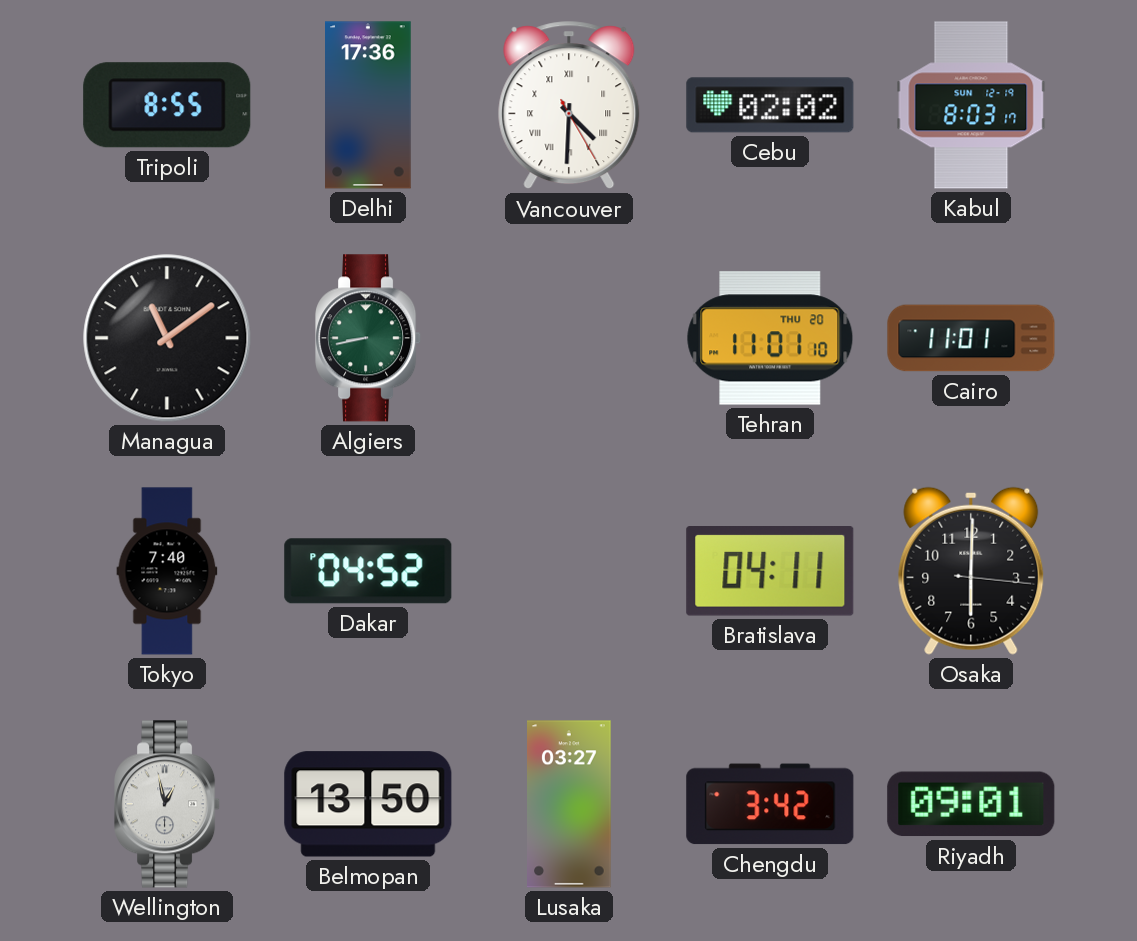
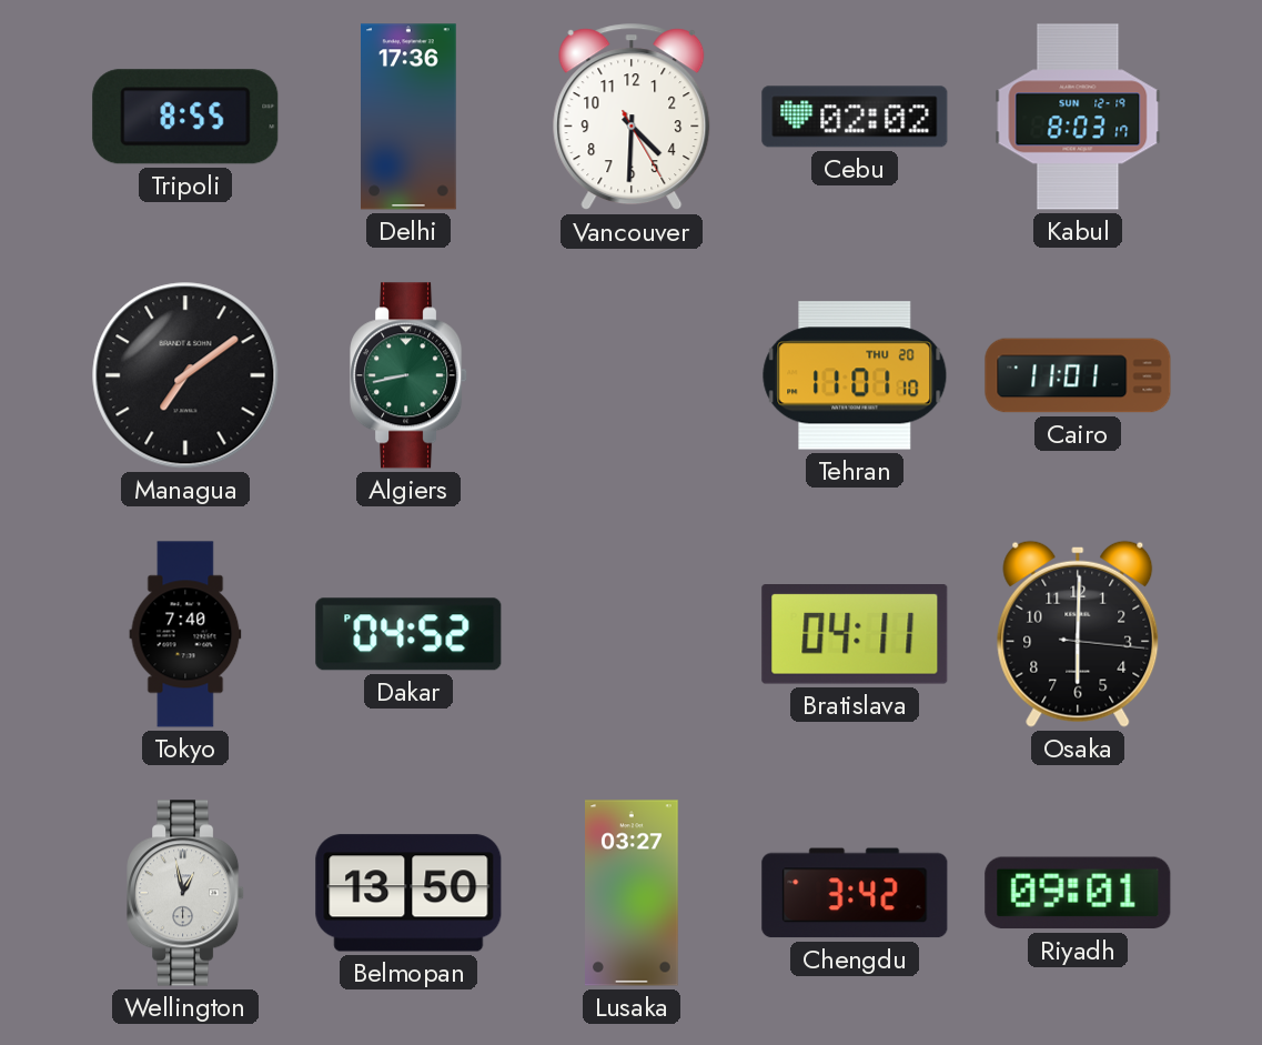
Vancouver numerals: Roman -> Arabic (632, 118)
Managua: 11:09 -> 7:09 (185, 375)
